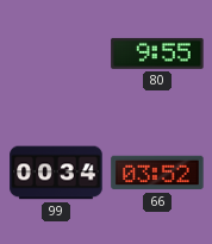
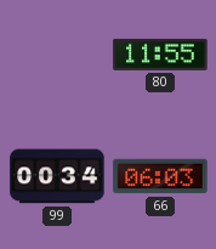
80: 9:55 -> 11:55 (160, 55)
66: 03:52 -> 06:03 (160, 176)
